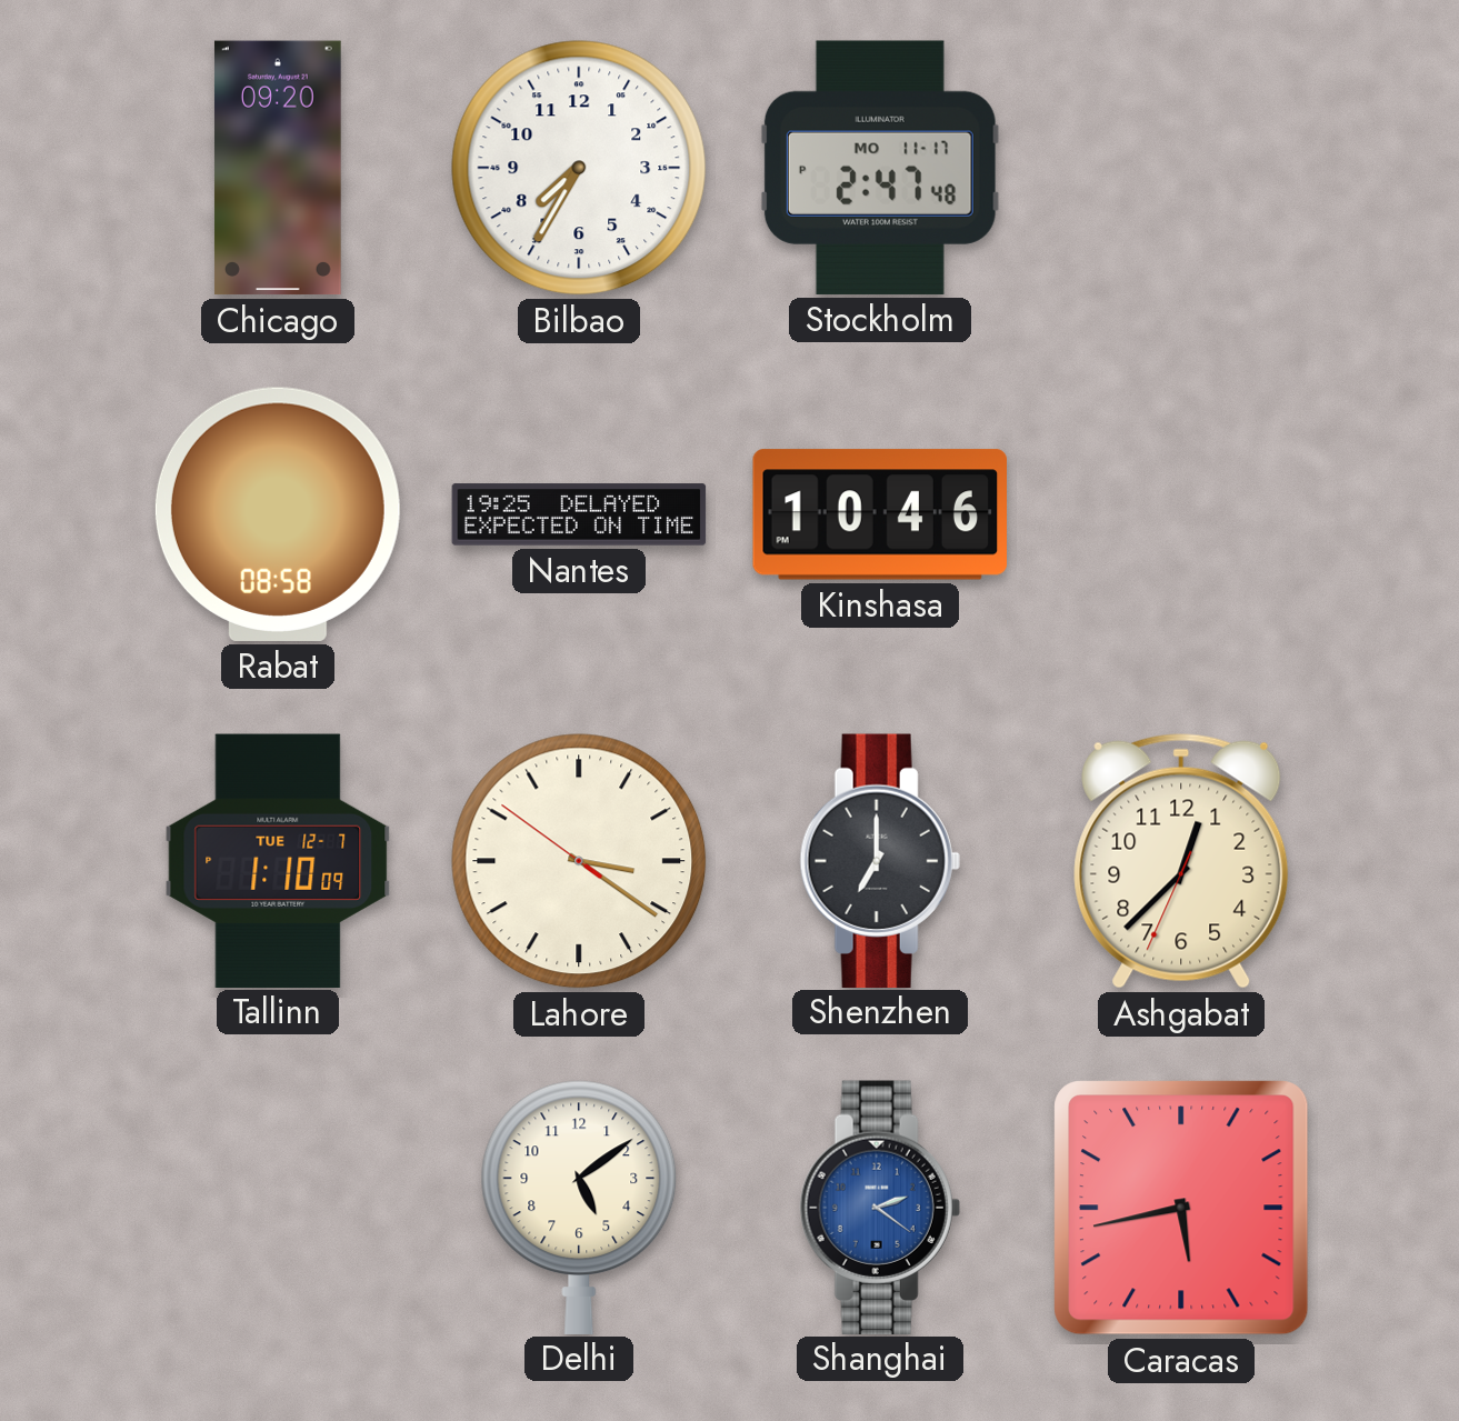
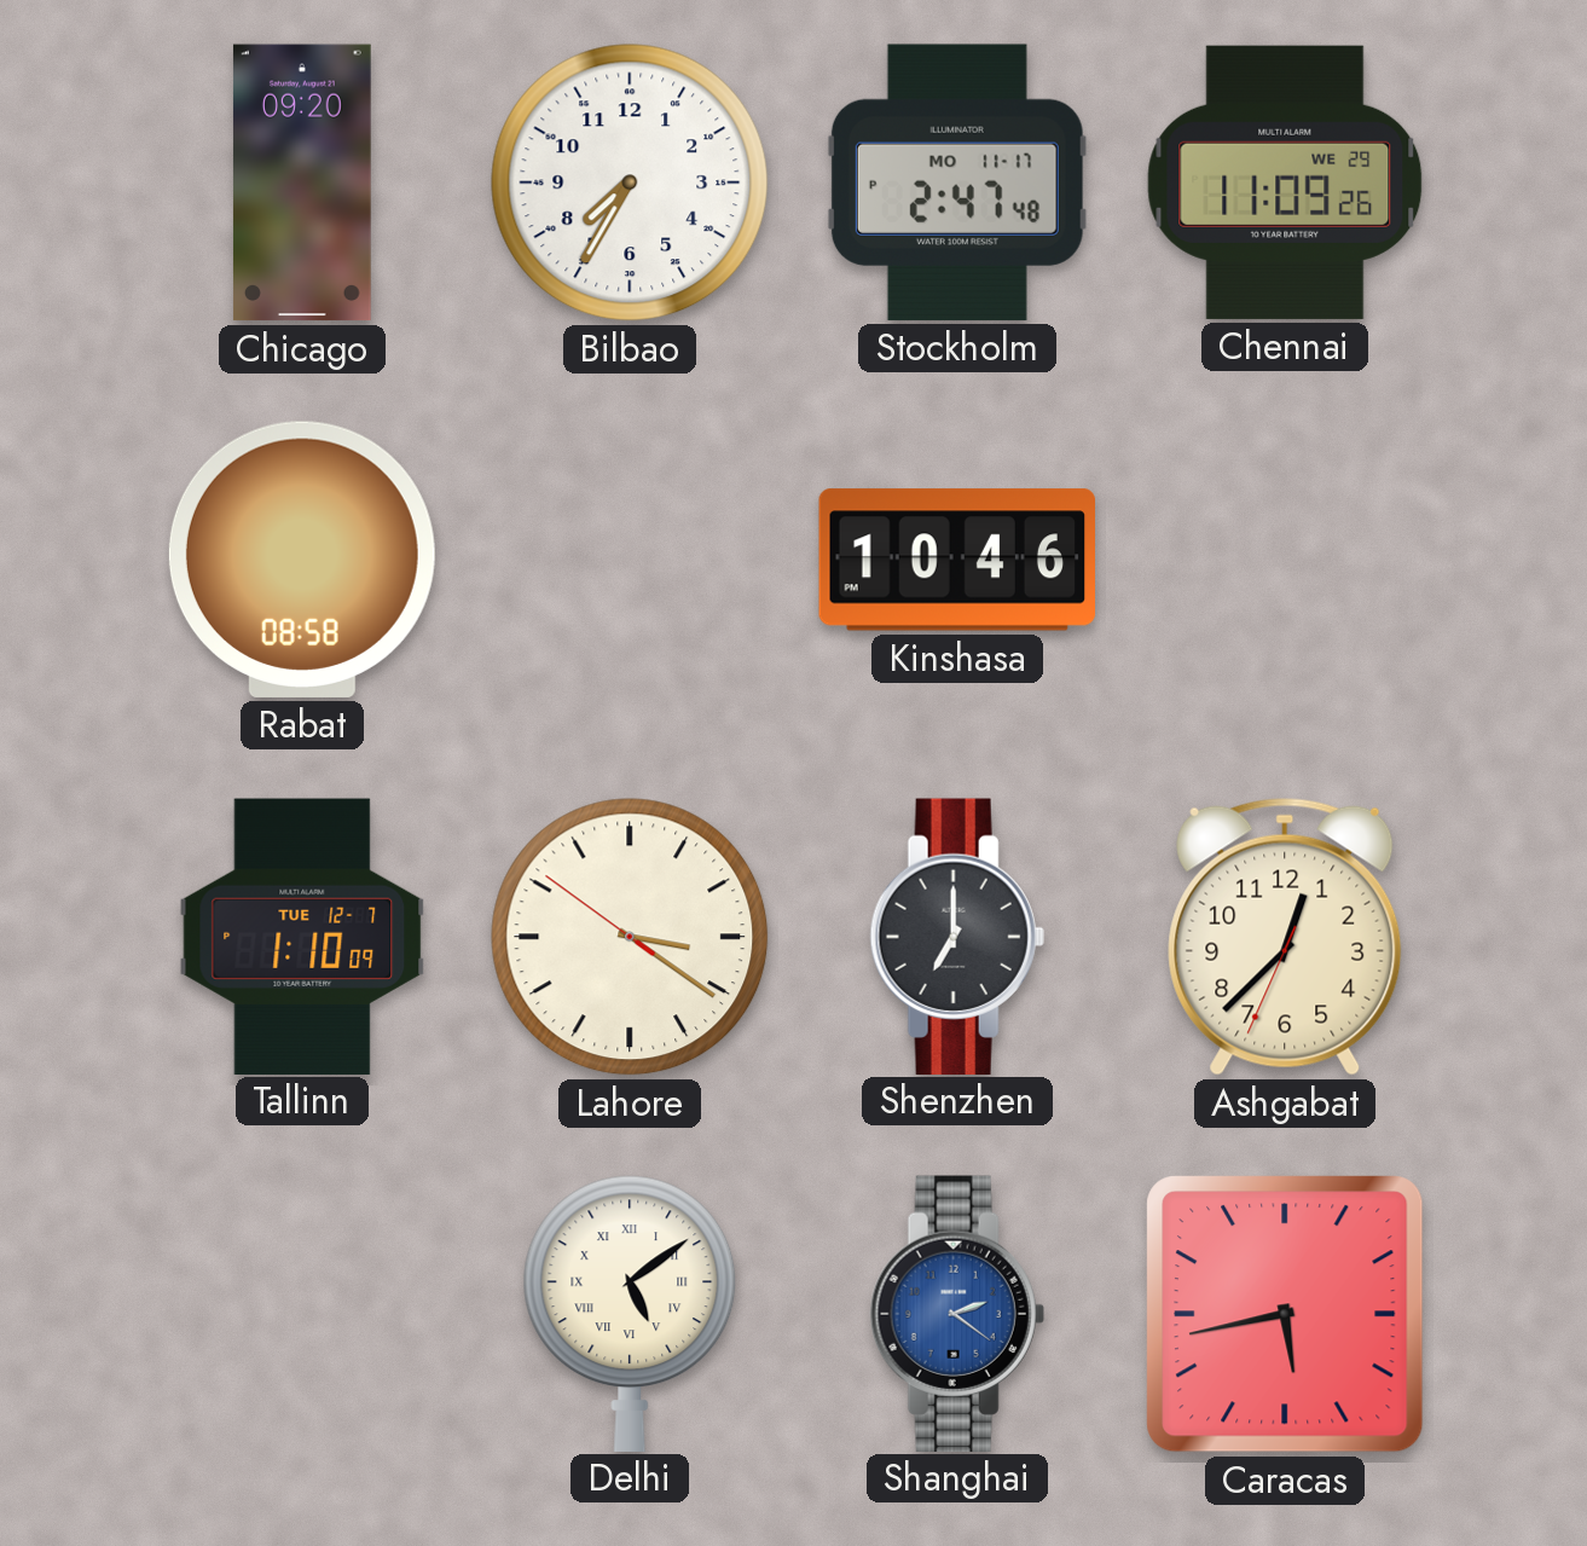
Chennai: none -> 11:09 (1285, 183)
Nantes: 19:25 -> none (579, 514)
Delhi numerals: Arabic -> Roman (630, 1313)
